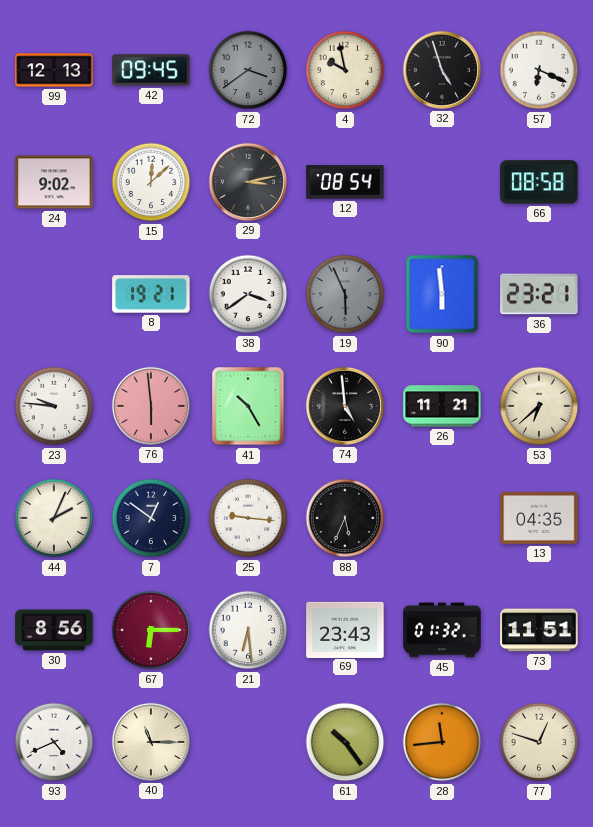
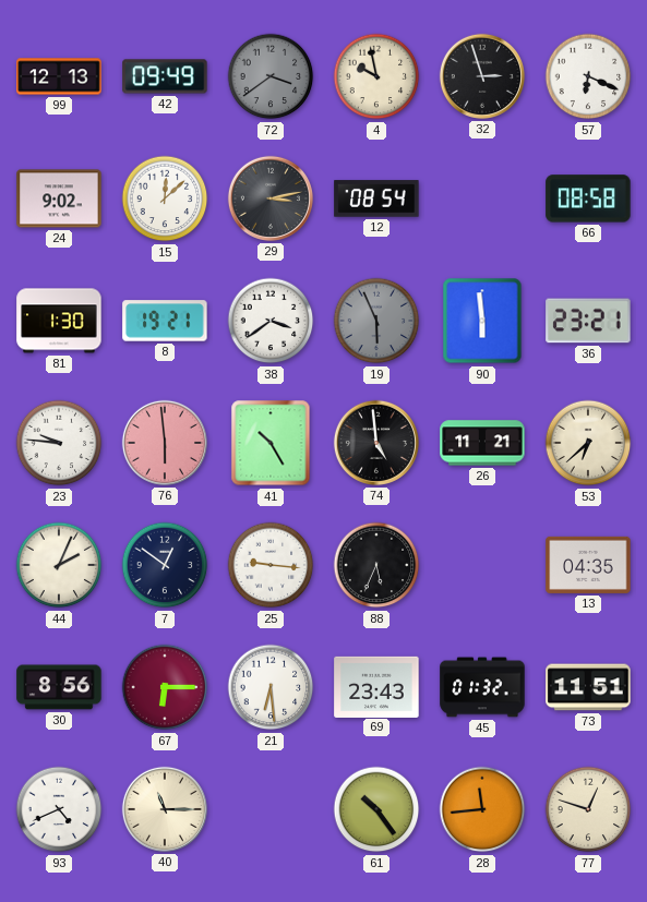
42: 09:45 -> 09:49 (165, 76)
32: 4:57 -> 2:57 (482, 76)
81: none -> 1:30 (59, 321)
